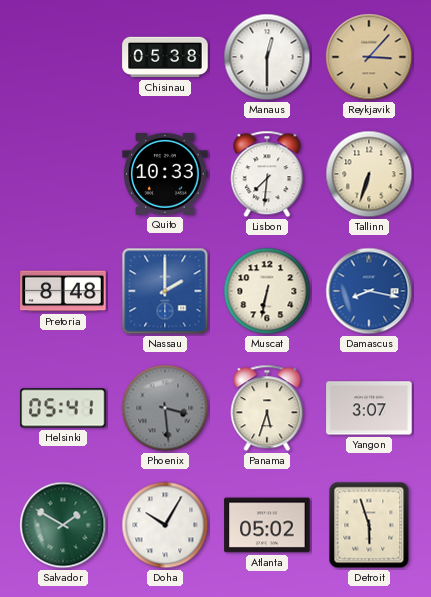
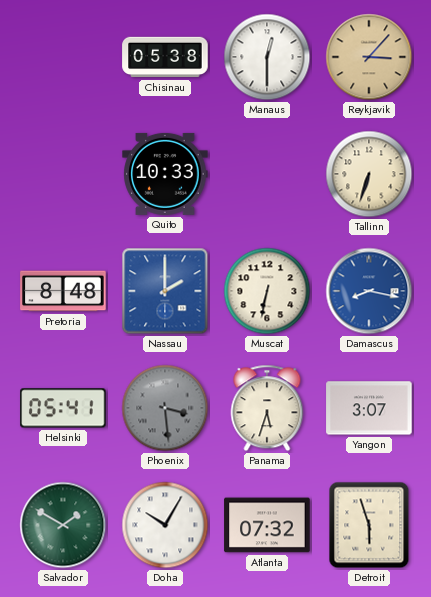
Lisbon: 7:31 -> none (267, 174)
Atlanta: 05:02 -> 07:32 (267, 525)
